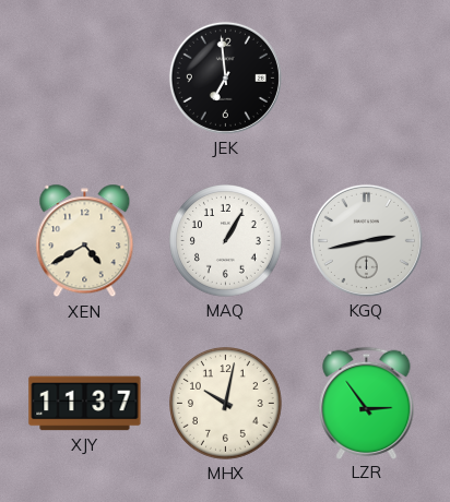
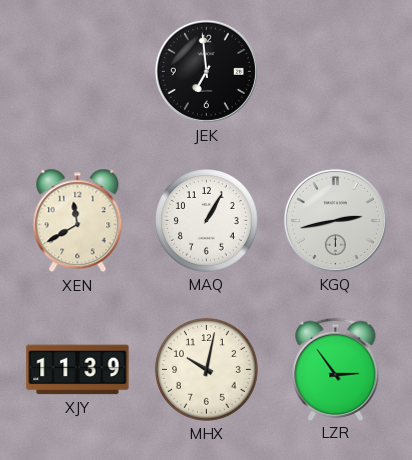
XEN: 4:40 -> 11:40 (78, 221)
XJY: 11:37 -> 11:39 (78, 370)
